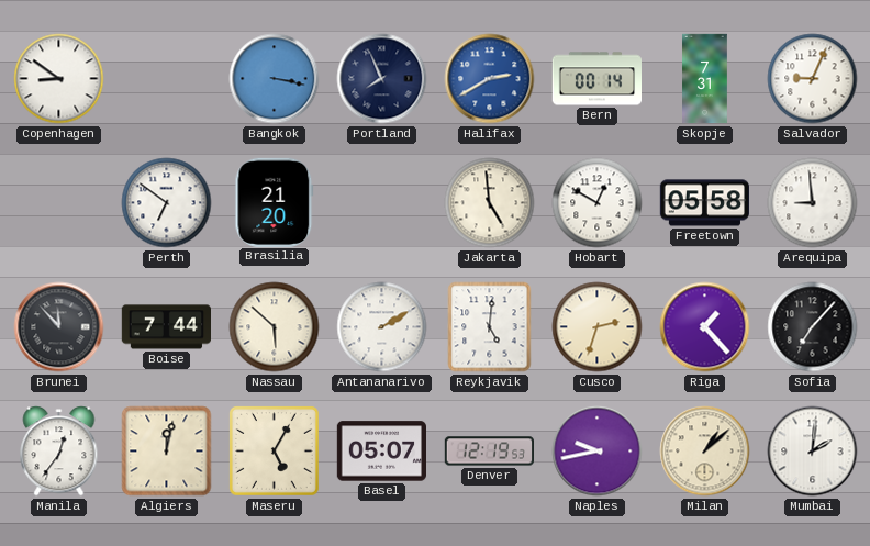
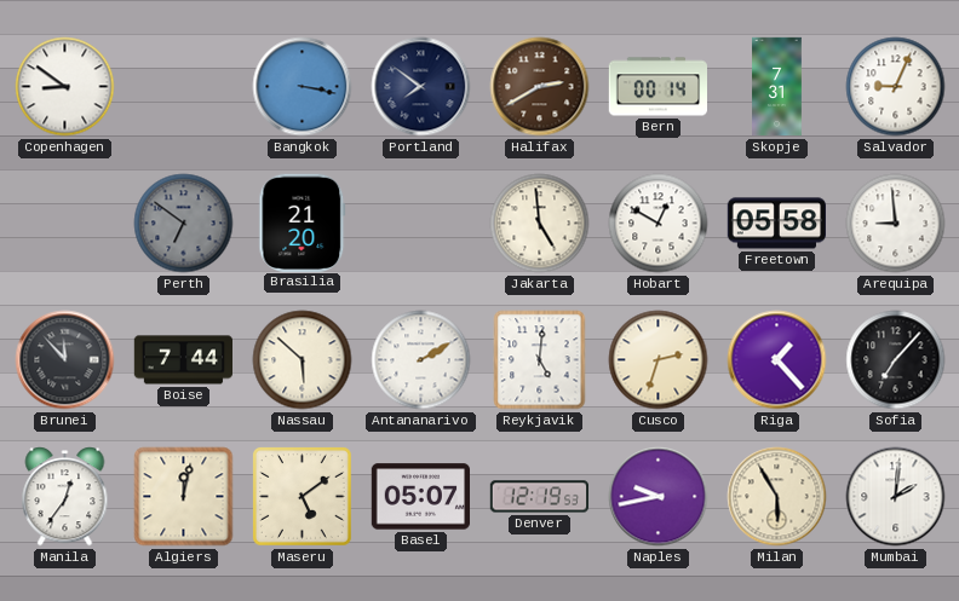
Portland: 7:56 -> 7:51 (421, 87)
Halifax dial: blue -> brown (540, 87)
Perth dial: white -> grey (184, 224)
Maseru: 5:05 -> 5:09 (302, 496)
Milan: 1:08 -> 5:55 (777, 497)
